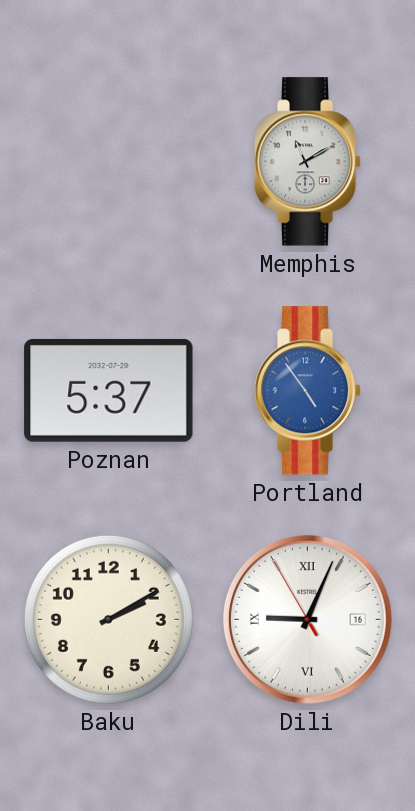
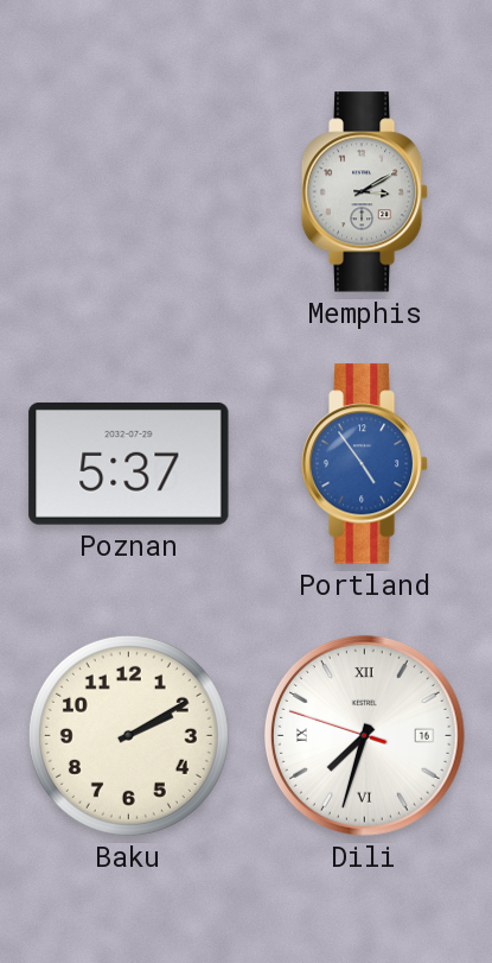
Memphis: 11:10 -> 3:10 (365, 192)
Dili: 9:03 -> 7:32 (364, 735)
